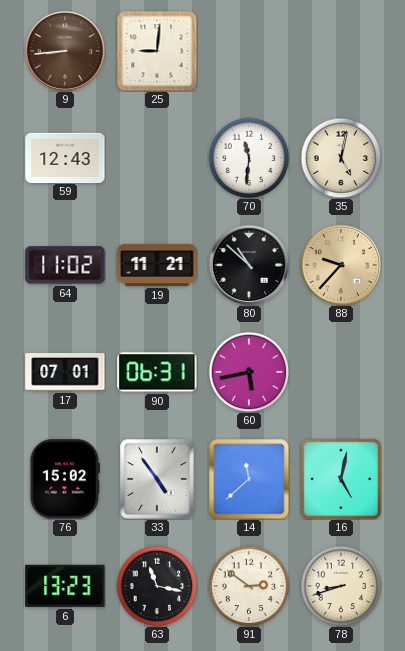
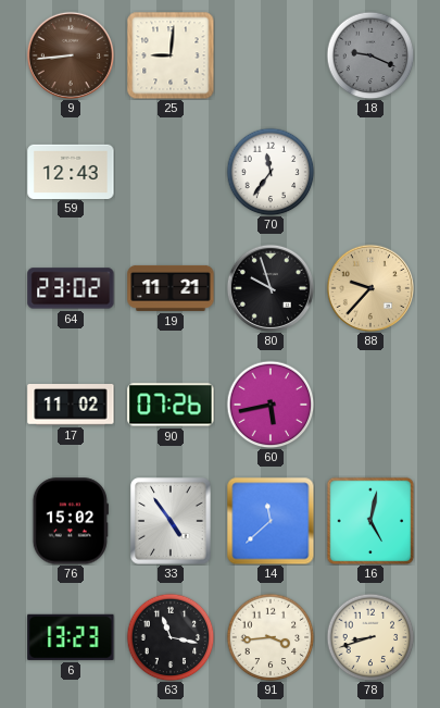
18: none -> 9:19 (370, 55)
70: 11:31 -> 11:36 (271, 172)
35: 5:02 -> none (341, 158)
64: 11:02 -> 23:02 (71, 288)
80: 10:52 -> 9:57 (271, 288)
17: 07:01 -> 11:02 (71, 406)
90: 06:31 -> 07:26 (171, 405)
91: 2:51 -> 3:44 (271, 637)
